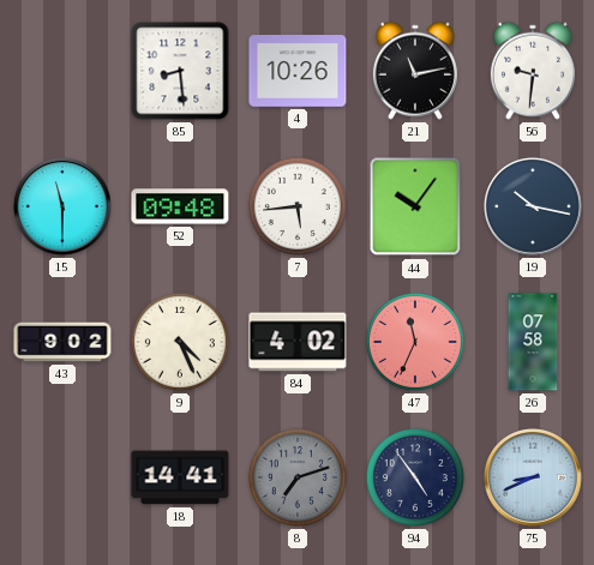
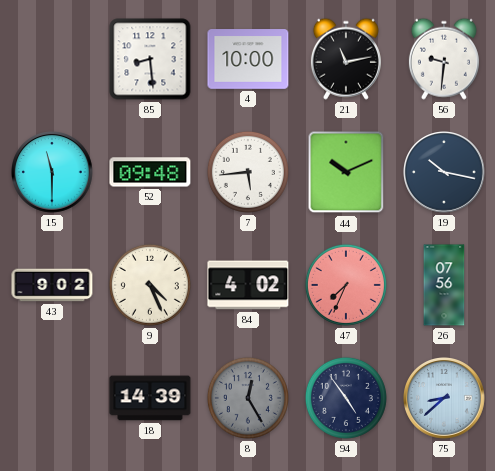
4: 10:26 -> 10:00 (248, 59)
44: 10:06 -> 10:11 (346, 172)
47: 11:34 -> 7:34 (346, 285)
26: 07:58 -> 07:56 (444, 285)
18: 14:41 -> 14:39 (150, 398)
8: 7:12 -> 12:25 (248, 398)
75: 8:41 -> 8:38 (445, 399)
